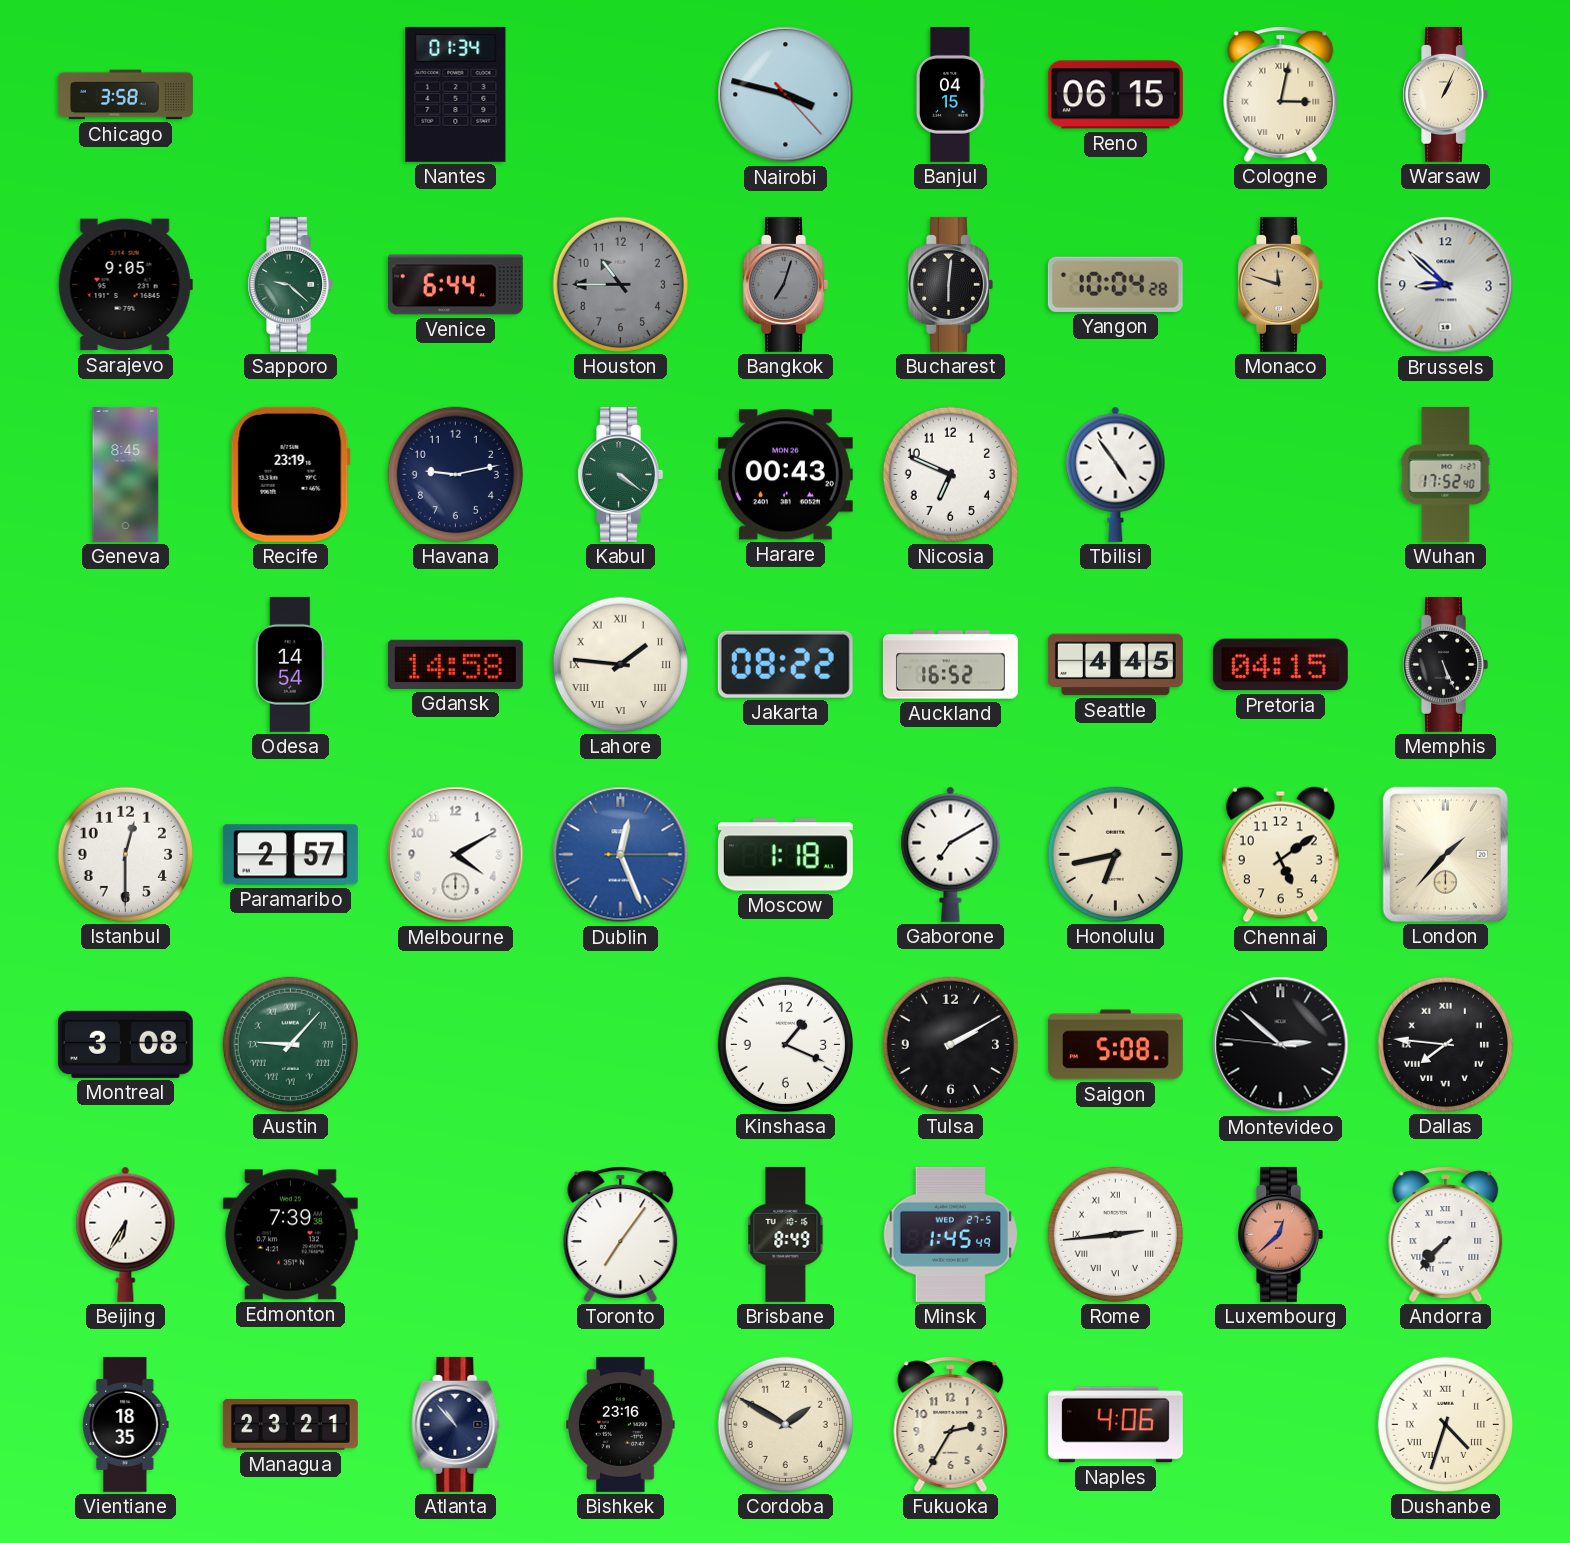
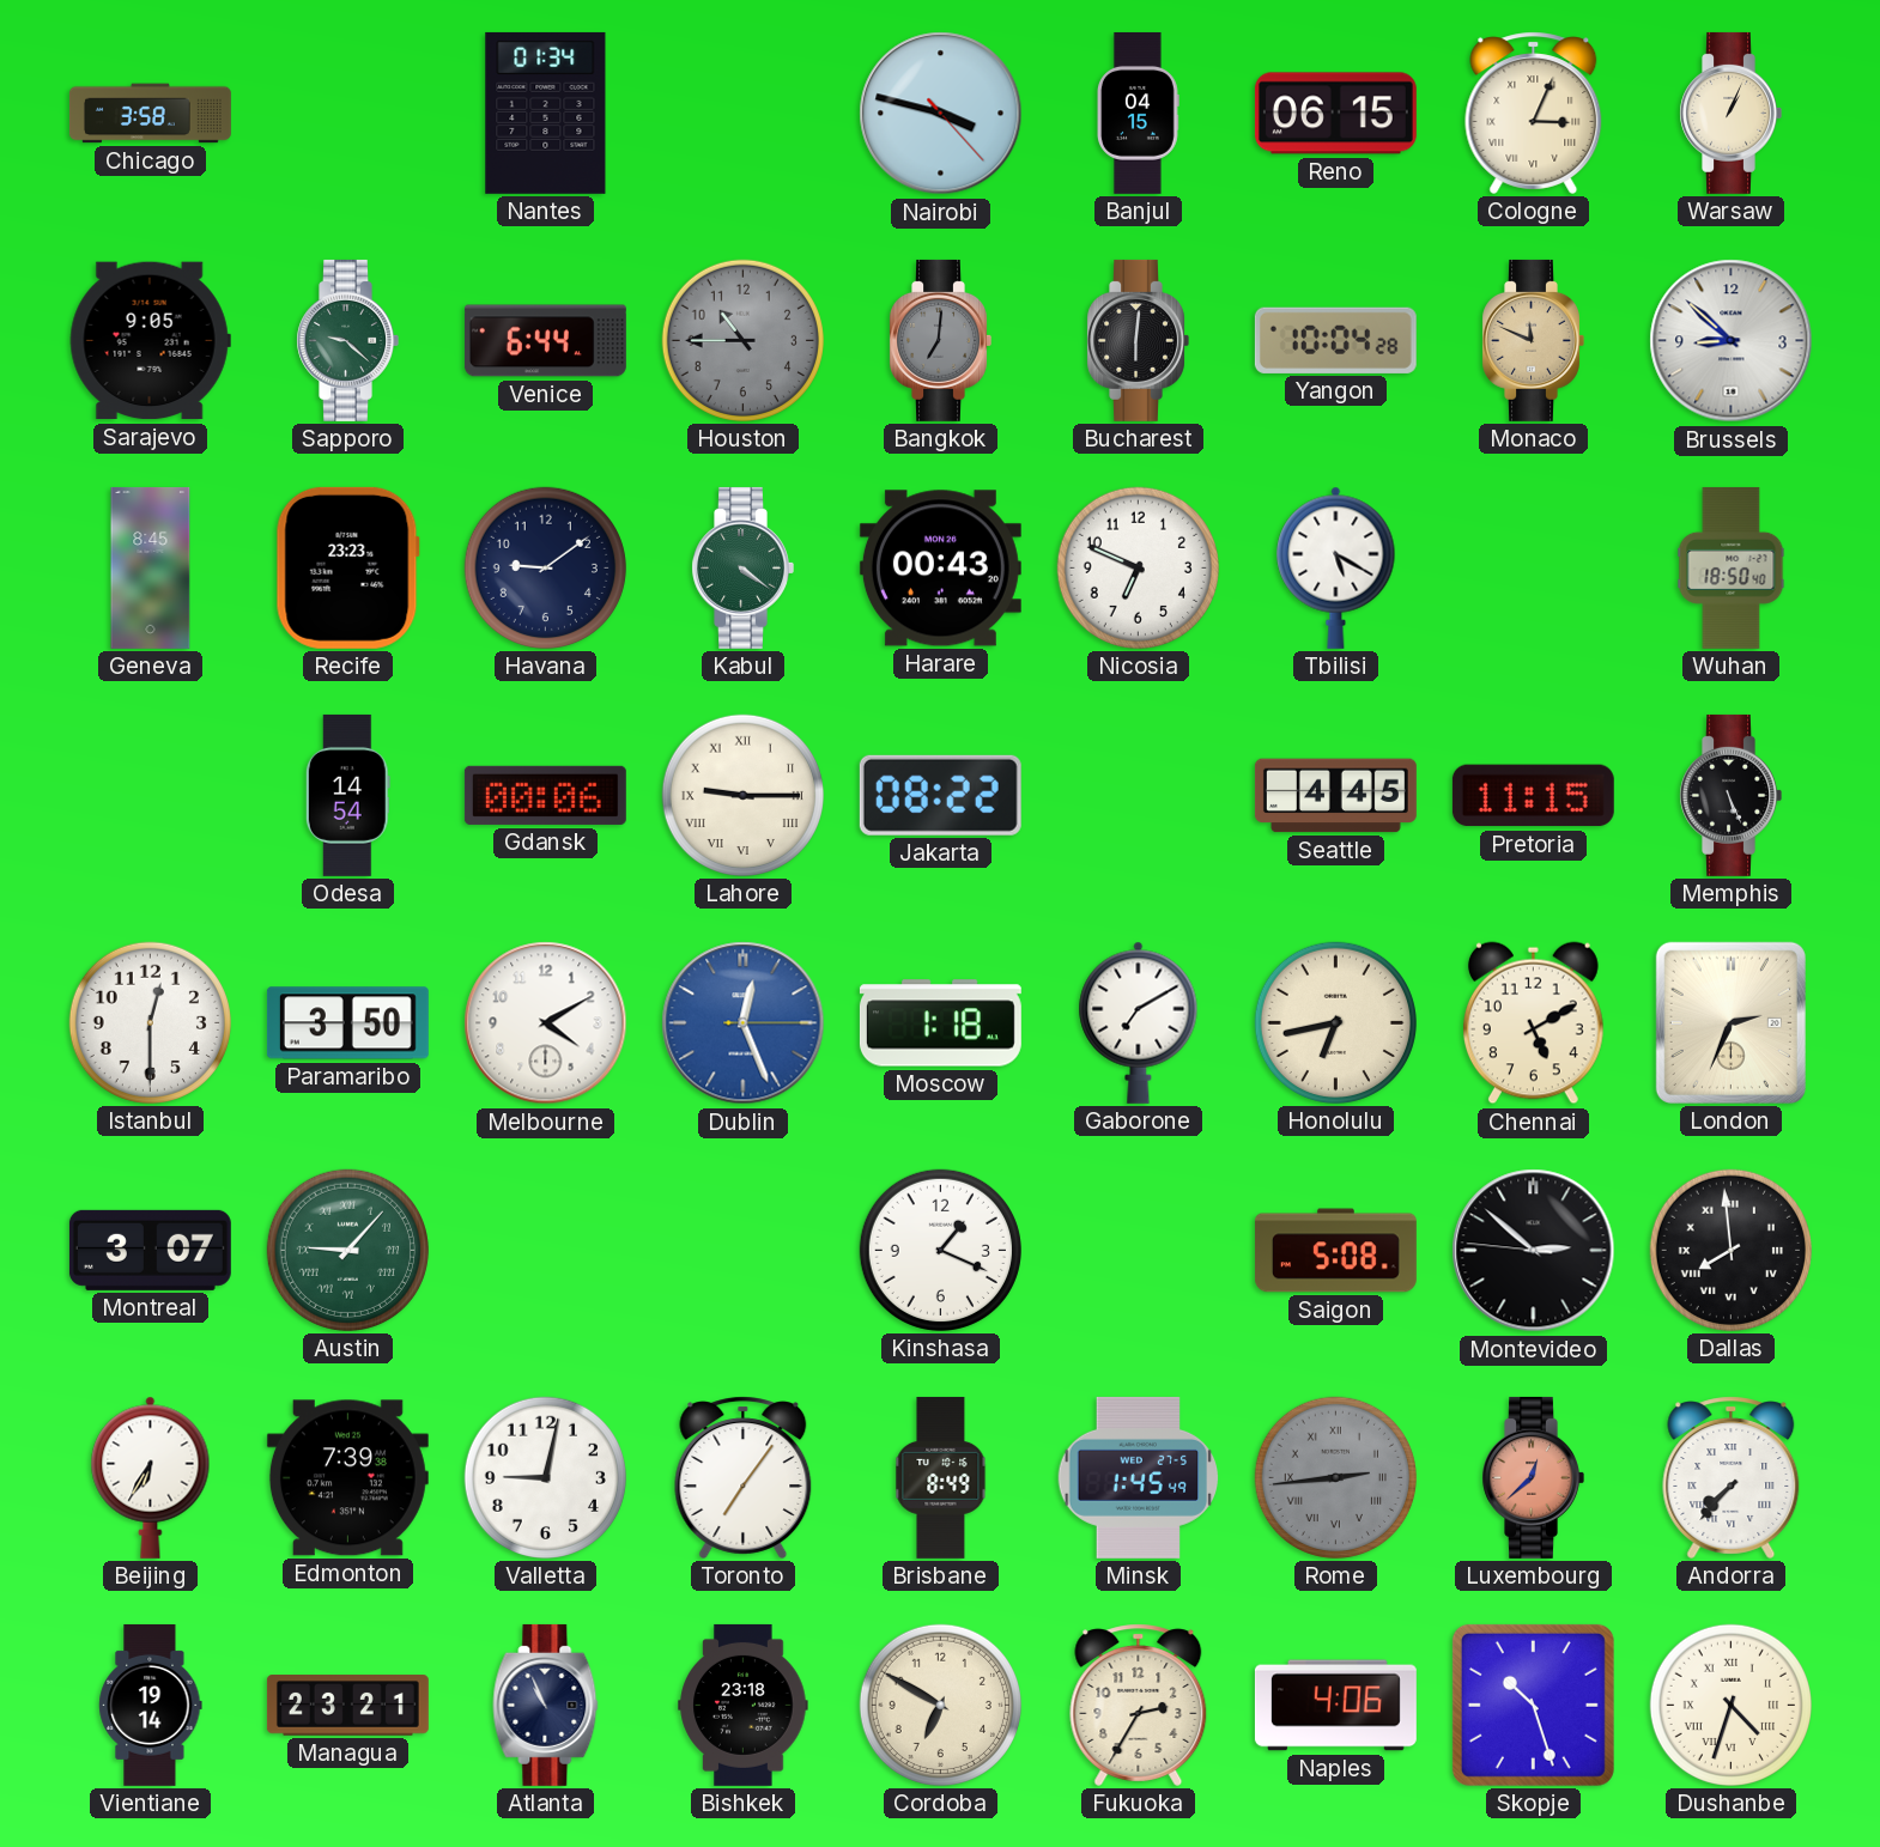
Cologne: 3:02 -> 3:04 (1534, 113)
Bangkok: 7:03 -> 7:01 (940, 340)
Monaco: 11:48 -> 11:49 (1533, 340)
Recife: 23:19 -> 23:23 (347, 567)
Havana: 9:13 -> 9:09 (545, 567)
Tbilisi: 4:54 -> 5:20 (1336, 567)
Wuhan: 17:52 -> 18:50 (1732, 567)
Gdansk: 14:58 -> 00:06 (545, 795)
Lahore: 1:46 -> 9:15 (742, 795)
Auckland: 16:52 -> none (950, 665)
Pretoria: 04:15 -> 11:15 (1533, 796)
Paramaribo: 2:57 -> 3:50 (347, 1023)
Chennai: 5:09 -> 5:10 (1533, 1023)
London: 1:37 -> 2:34 (1730, 1022)
Montreal: 3:08 -> 3:07 (150, 1250)
Tulsa: 2:10 -> none (950, 1044)
Dallas: 7:46 -> 7:59 (1730, 1250)
Valletta: none -> 9:02 (545, 1477)
Rome dial: white -> grey (1335, 1477)
Vientiane: 18:35 -> 19:14 (151, 1705)
Atlanta: 10:53 -> 10:56 (546, 1705)
Bishkek: 23:16 -> 23:18 (744, 1705)
Cordoba: 1:50 -> 6:50 (940, 1705)
Skopje: none -> 10:27 (1533, 1705)
